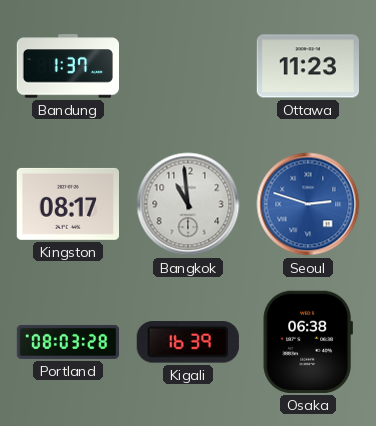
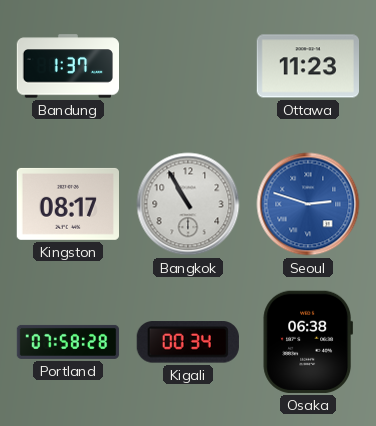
Bangkok: 10:59 -> 10:55 (188, 204)
Portland: 08:03 -> 07:58 (68, 342)
Kigali: 16:39 -> 00:34 (188, 342)
